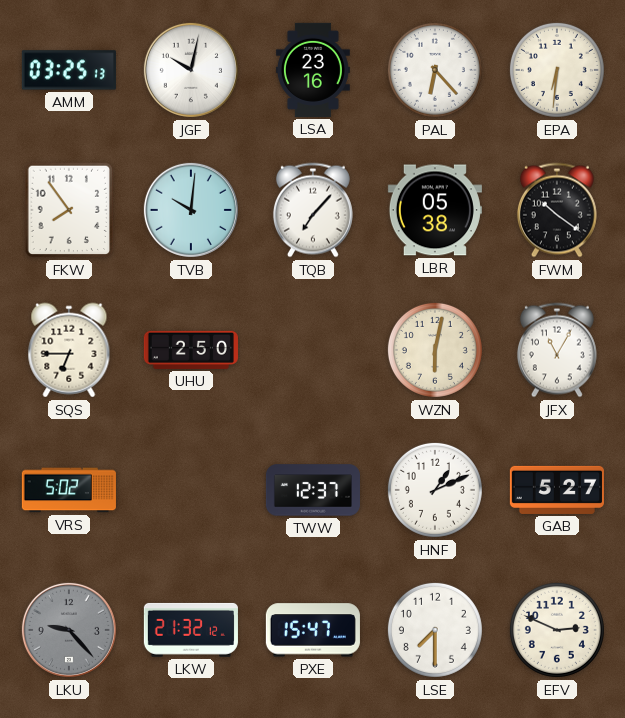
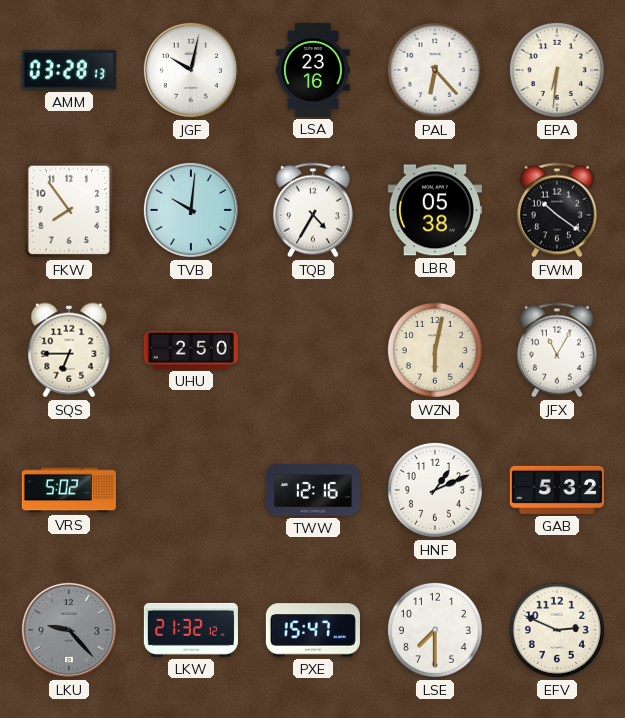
AMM: 03:25 -> 03:28 (69, 70)
TQB: 7:07 -> 4:35 (313, 210)
TWW: 12:37 -> 12:16 (313, 490)
GAB: 5:27 -> 5:32 (557, 490)
